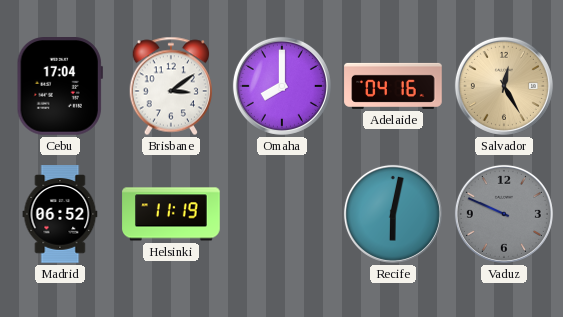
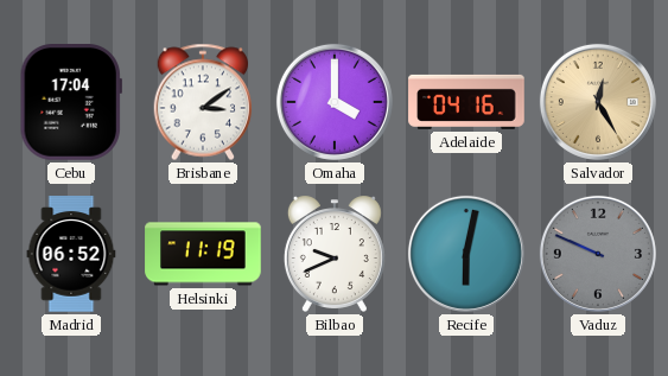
Omaha: 8:00 -> 4:00 (335, 102)
Bilbao: none -> 9:41 (335, 254)
